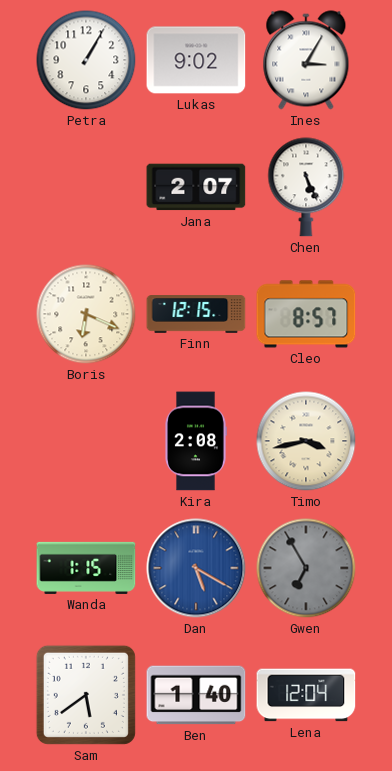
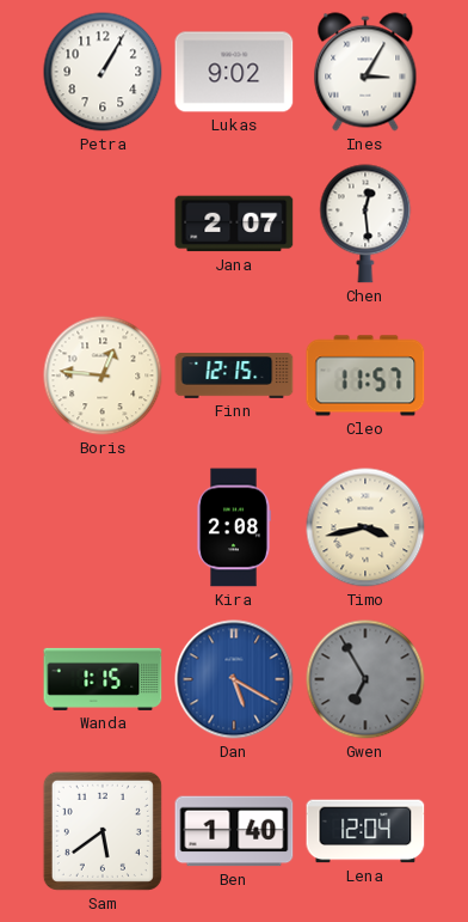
Chen: 5:26 -> 12:29 (365, 224)
Boris: 6:19 -> 12:46 (103, 375)
Cleo: 8:57 -> 11:57 (365, 375)
